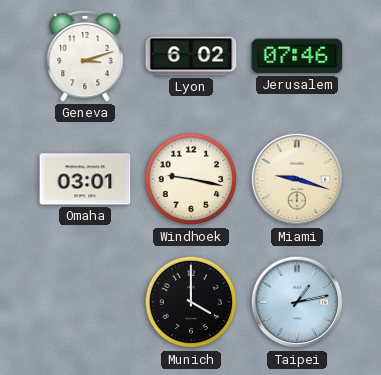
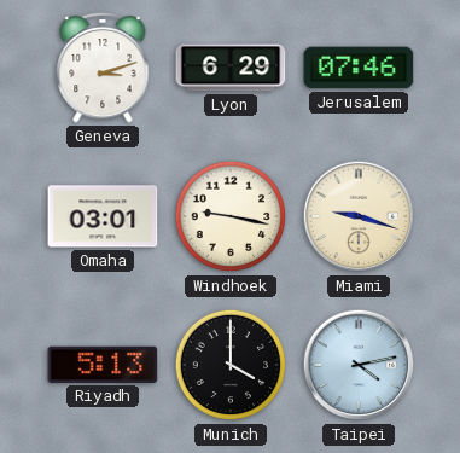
Lyon: 6:02 -> 6:29 (231, 68)
Riyadh: none -> 5:13 (103, 365)
Taipei: 1:13 -> 4:13 (359, 365)
